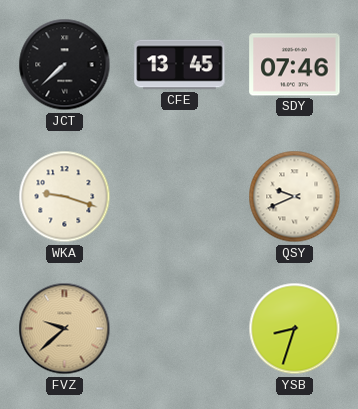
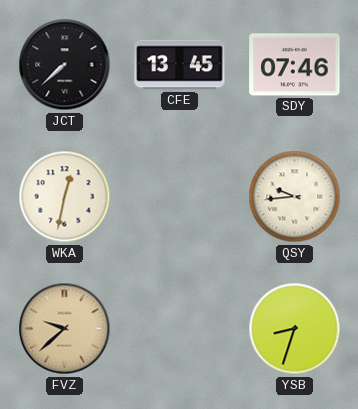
WKA: 9:18 -> 12:32 (65, 197)
QSY: 9:41 -> 9:44 (295, 197)
